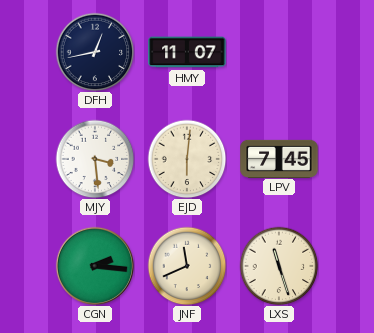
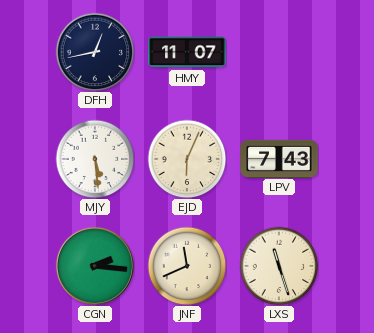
MJY: 3:29 -> 5:29 (95, 159)
EJD: 6:01 -> 6:04 (187, 159)
LPV: 7:45 -> 7:43 (279, 158)
